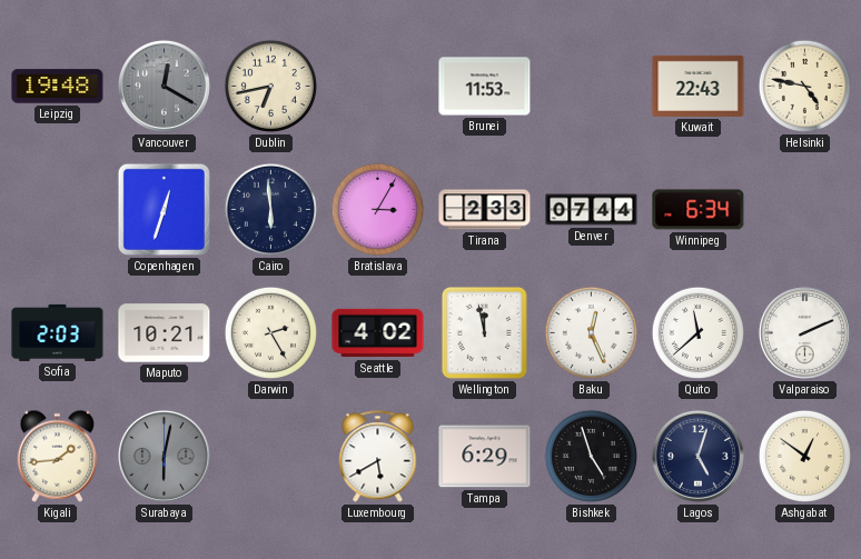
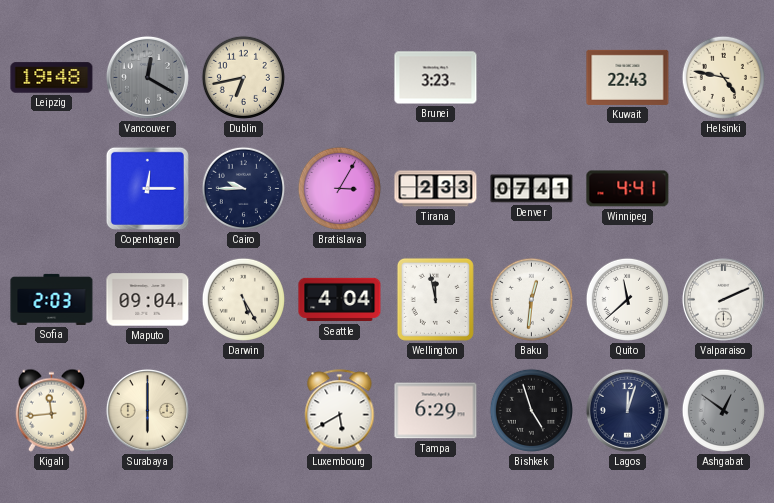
Brunei: 11:53 -> 3:23 (436, 78)
Copenhagen: 12:33 -> 12:15 (147, 188)
Cairo: 5:59 -> 9:45 (243, 188)
Denver: 07:44 -> 07:41 (532, 189)
Winnipeg: 6:34 -> 4:41 (628, 189)
Maputo: 10:21 -> 09:04 (148, 300)
Darwin: 2:25 -> 5:25 (243, 299)
Seattle: 4:02 -> 4:04 (340, 300)
Baku: 12:26 -> 12:31 (531, 299)
Kigali: 1:44 -> 11:44 (52, 410)
Surabaya: 6:02 -> 6:00 (147, 410)
Surabaya dial: grey -> cream (147, 410)
Lagos: 5:03 -> 12:03 (627, 410)
Ashgabat dial: cream -> grey (723, 410)
